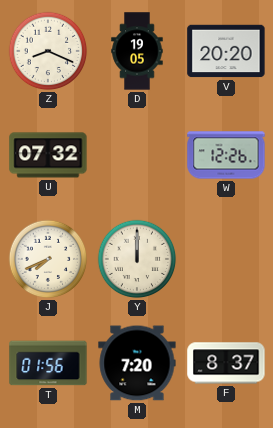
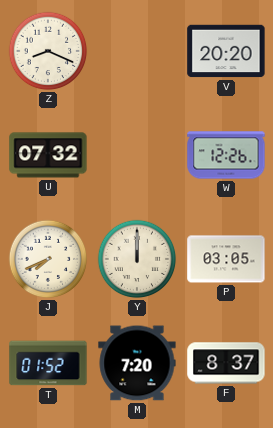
D: 19:05 -> none (137, 51)
P: none -> 03:05 (226, 259)
T: 01:56 -> 01:52 (48, 363)
